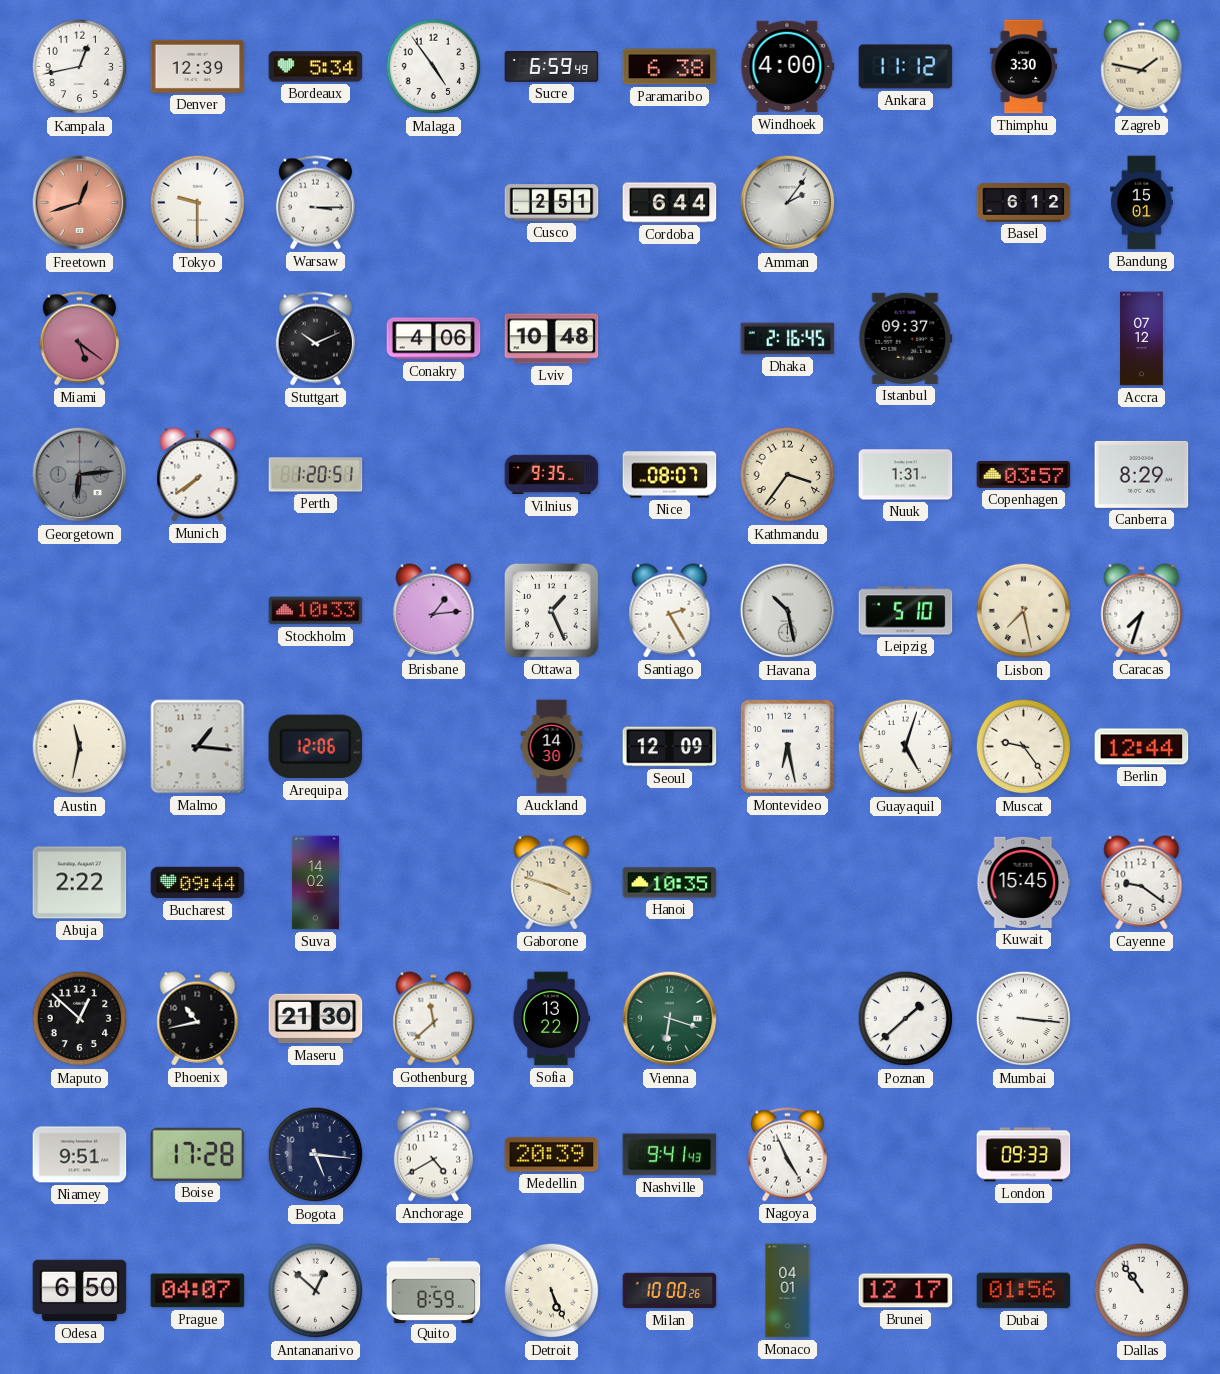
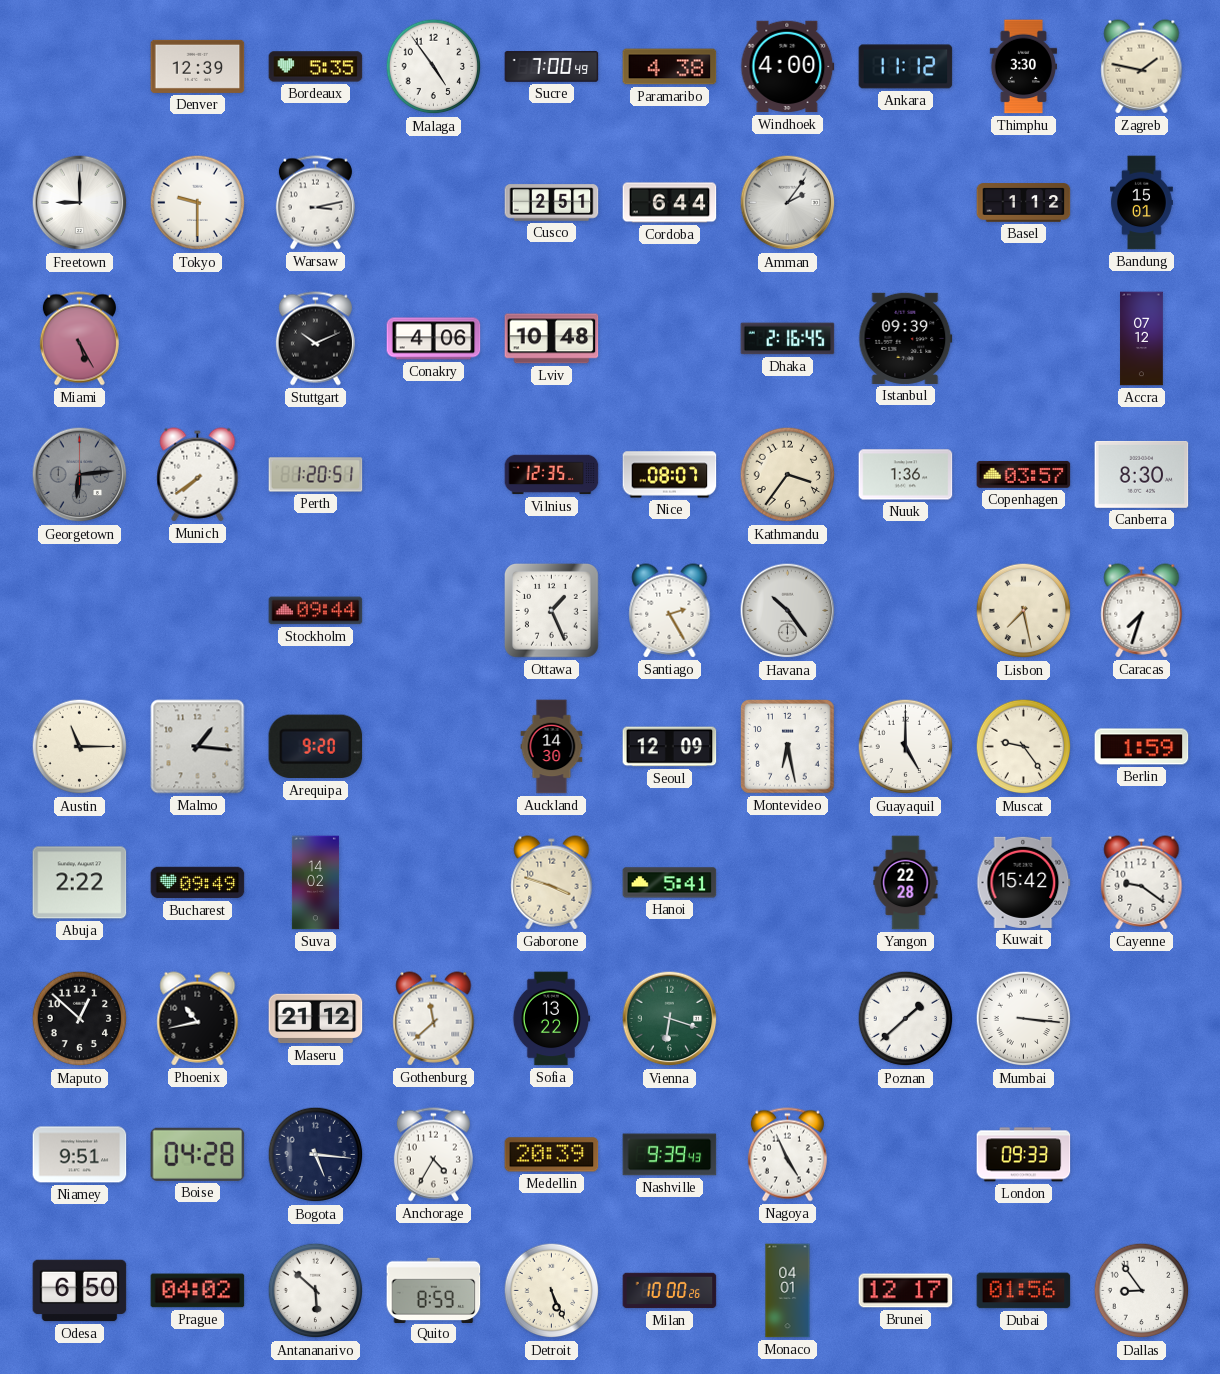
Kampala: 12:43 -> none (80, 67)
Bordeaux: 5:34 -> 5:35 (316, 67)
Sucre: 6:59 -> 7:00 (552, 67)
Paramaribo: 6:38 -> 4:38 (670, 67)
Freetown: 12:42 -> 9:00 (80, 203)
Freetown dial: salmon -> white (80, 203)
Warsaw: 3:15 -> 3:13 (315, 203)
Basel: 6:12 -> 1:12 (1024, 203)
Miami: 5:21 -> 5:25 (79, 339)
Istanbul: 09:37 -> 09:39 (906, 338)
Vilnius: 9:35 -> 12:35 (552, 475)
Nuuk: 1:31 -> 1:36 (906, 475)
Canberra: 8:29 -> 8:30 (1142, 474)
Stockholm: 10:33 -> 09:44 (316, 611)
Brisbane: 1:14 -> none (434, 611)
Havana: 10:28 -> 10:24 (788, 611)
Leipzig: 5:10 -> none (906, 611)
Austin: 11:32 -> 11:15 (80, 747)
Arequipa: 12:06 -> 9:20 (316, 747)
Guayaquil: 5:03 -> 5:00 (906, 747)
Berlin: 12:44 -> 1:59 (1142, 747)
Bucharest: 09:44 -> 09:49 (198, 883)
Hanoi: 10:35 -> 5:41 (670, 883)
Yangon: none -> 22:28 (906, 883)
Kuwait: 15:45 -> 15:42 (1024, 882)
Maseru: 21:30 -> 21:12 (316, 1019)
Boise: 17:28 -> 04:28 (198, 1154)
Anchorage: 4:40 -> 4:35 (433, 1155)
Nashville: 9:41 -> 9:39 (670, 1155)
Prague: 04:07 -> 04:02 (198, 1291)
Antananarivo: 12:52 -> 5:52 (316, 1291)
Dallas: 10:54 -> 8:54 (1142, 1291)
